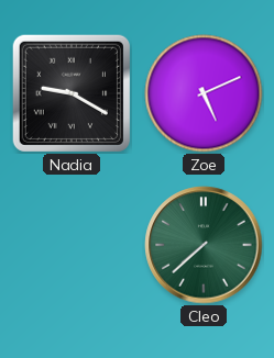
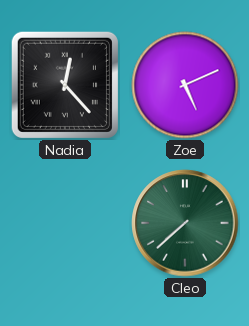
Nadia: 9:20 -> 12:23 (65, 85)
